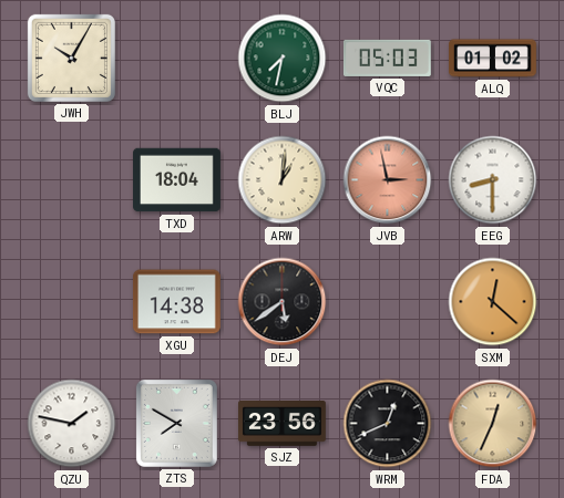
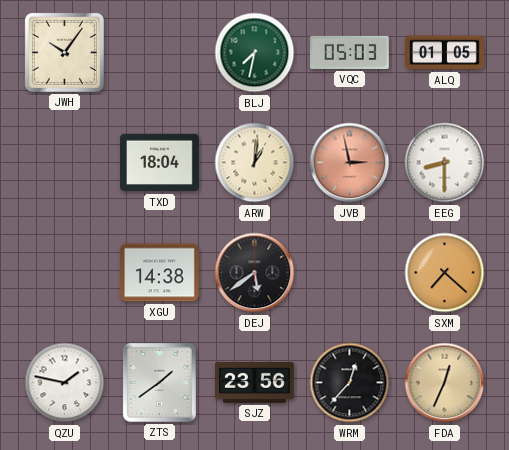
JWH: 10:05 -> 10:06 (64, 52)
ALQ: 01:02 -> 01:05 (445, 53)
SXM: 12:22 -> 7:22 (445, 273)
ZTS: 7:50 -> 1:39 (159, 382)
WRM: 12:41 -> 12:37 (350, 383)
